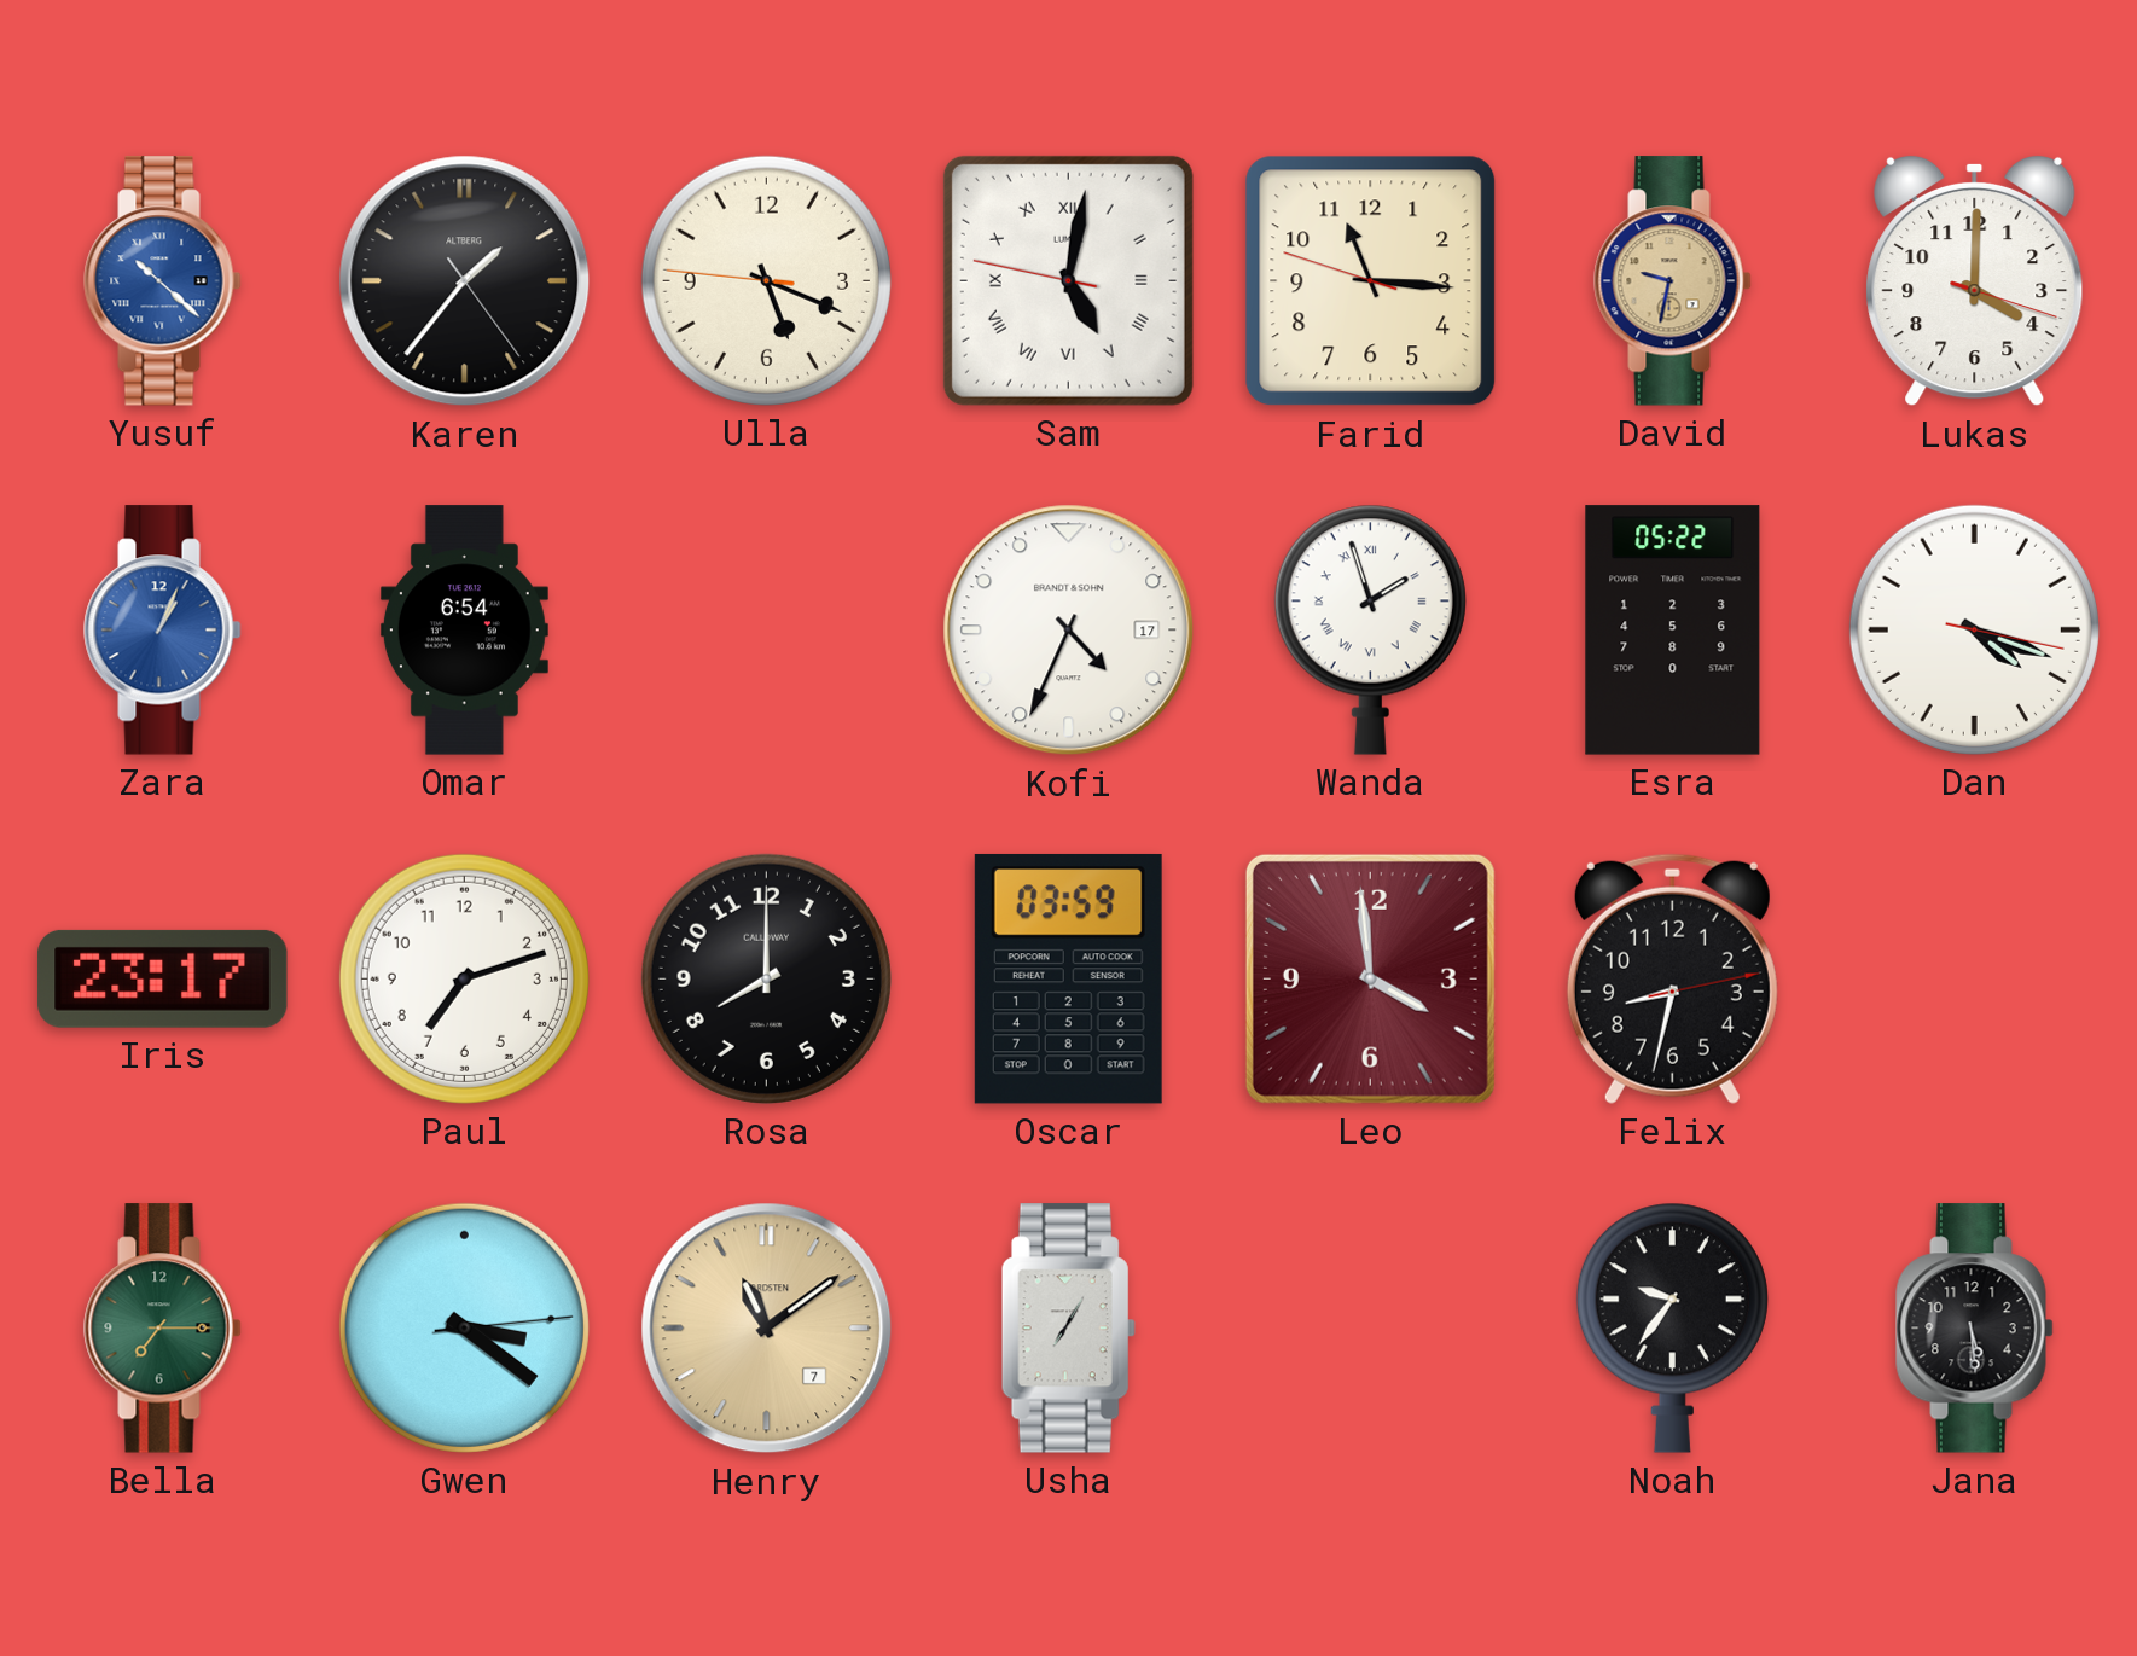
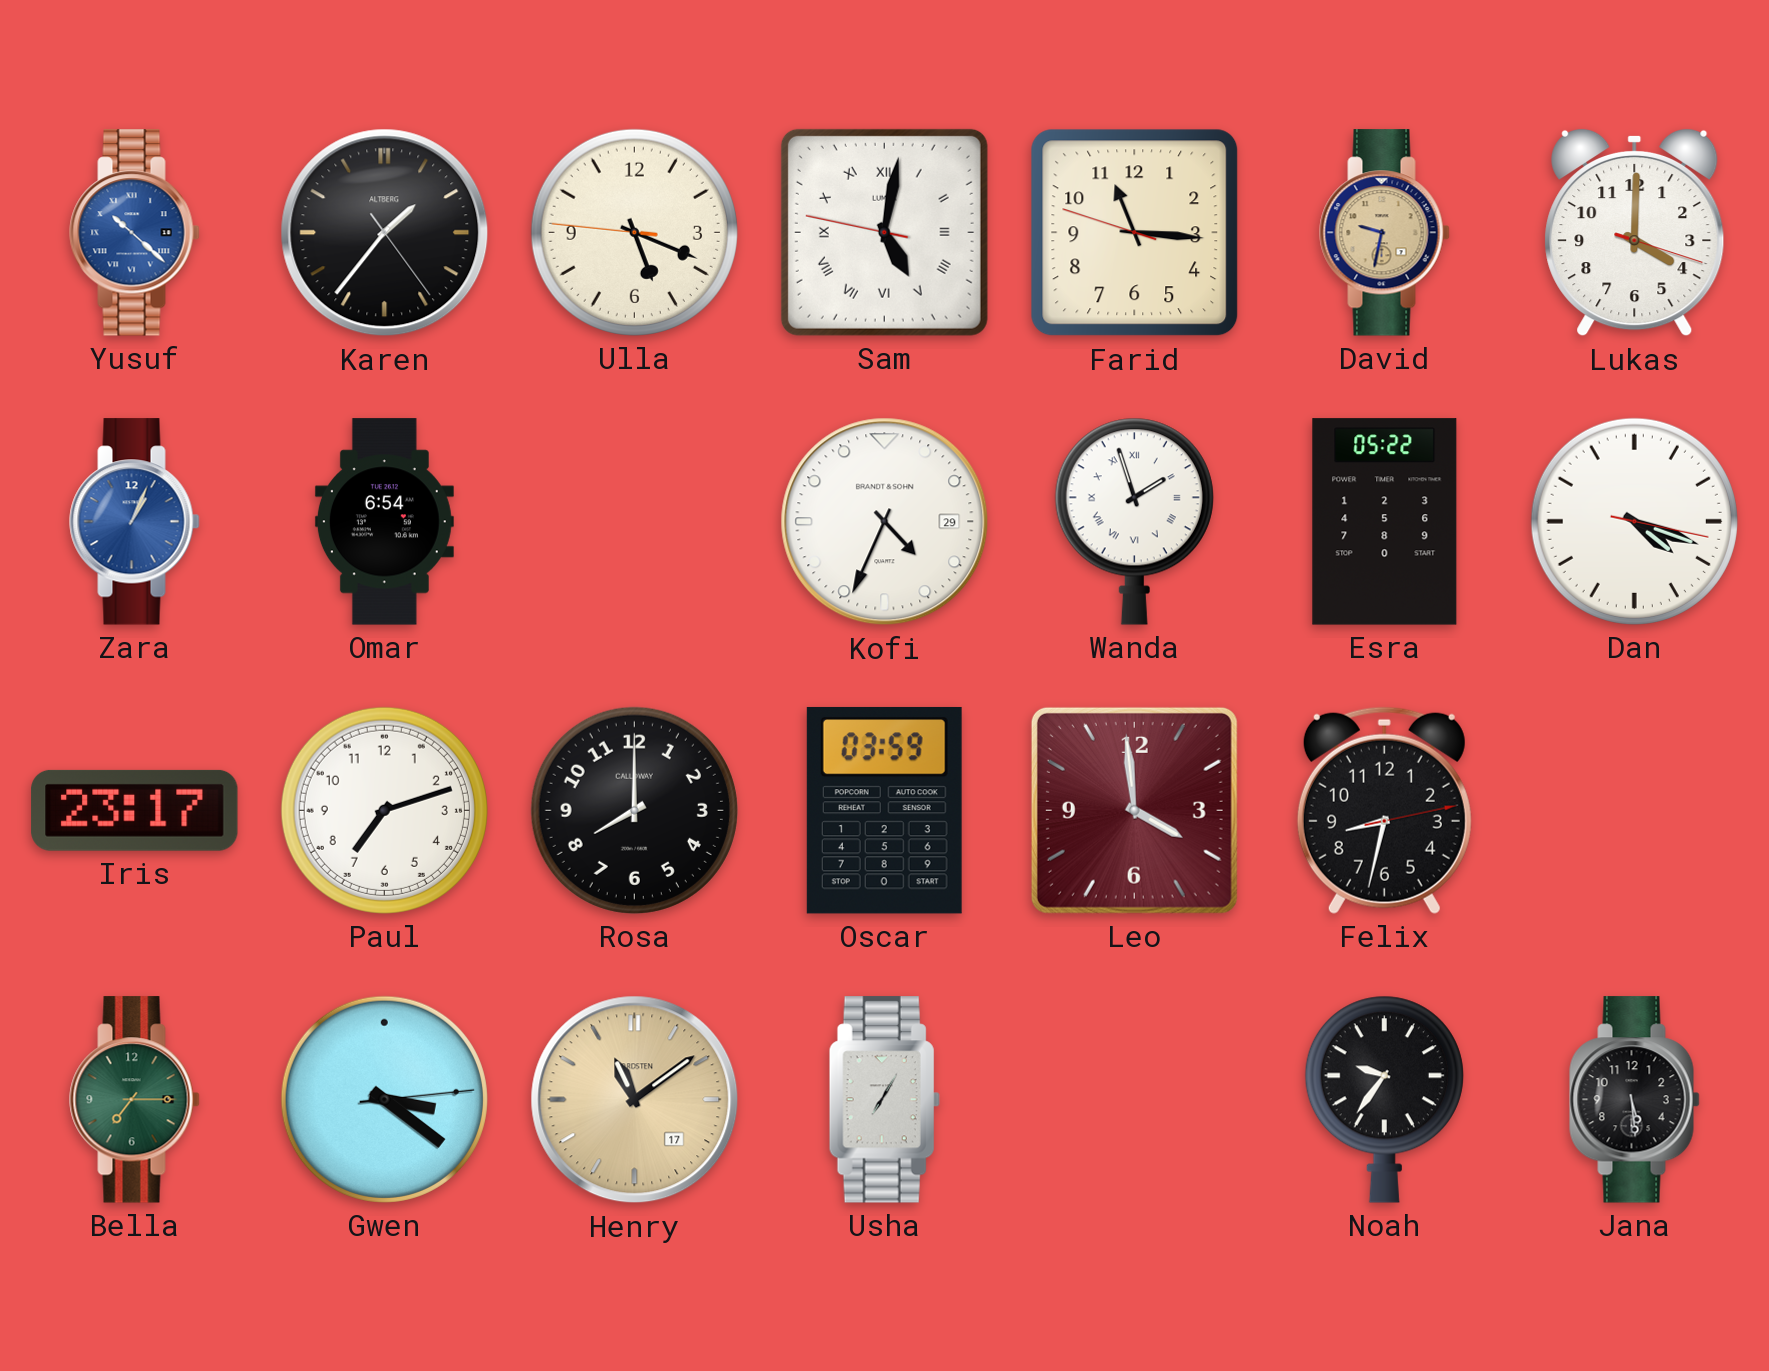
Kofi date: 17 -> 29 (885, 522)
Henry date: 7 -> 17 (635, 1100)
